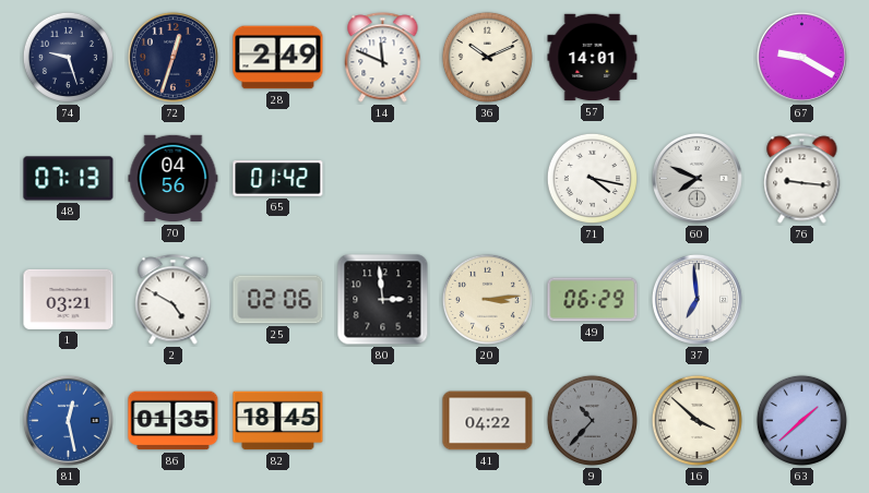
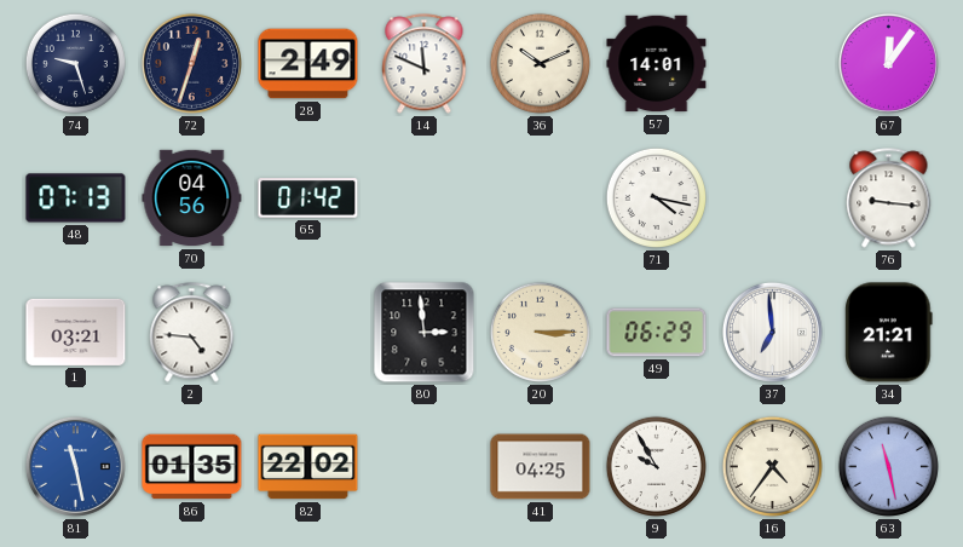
67: 9:20 -> 12:06 (888, 63)
60: 7:49 -> none (697, 178)
2: 4:50 -> 4:46 (192, 333)
25: 02:06 -> none (278, 300)
20: 3:14 -> 3:15 (540, 332)
34: none -> 21:21 (889, 333)
81: 12:28 -> 11:28 (75, 466)
82: 18:45 -> 22:02 (308, 467)
41: 04:22 -> 04:25 (541, 467)
9: 10:37 -> 9:55 (656, 466)
9 dial: grey -> white (656, 466)
16: 3:52 -> 4:36 (772, 466)
63: 1:38 -> 11:28 (888, 466)
